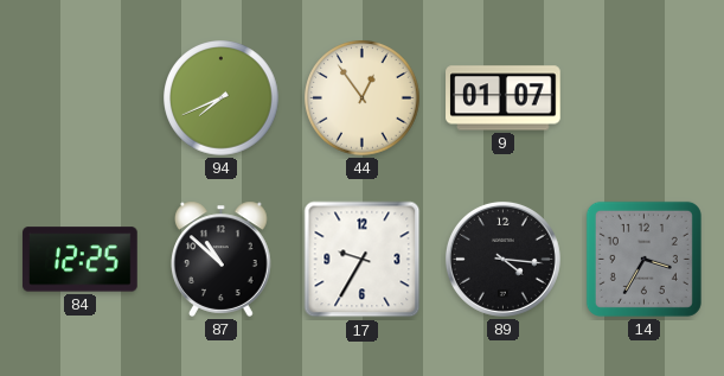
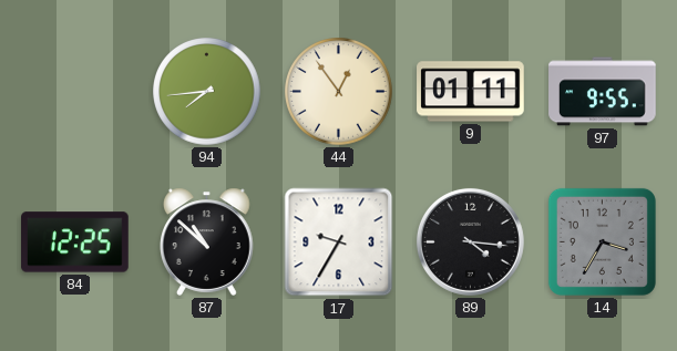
94: 7:41 -> 7:44 (207, 92)
9: 01:07 -> 01:11 (471, 92)
97: none -> 9:55 (603, 92)
